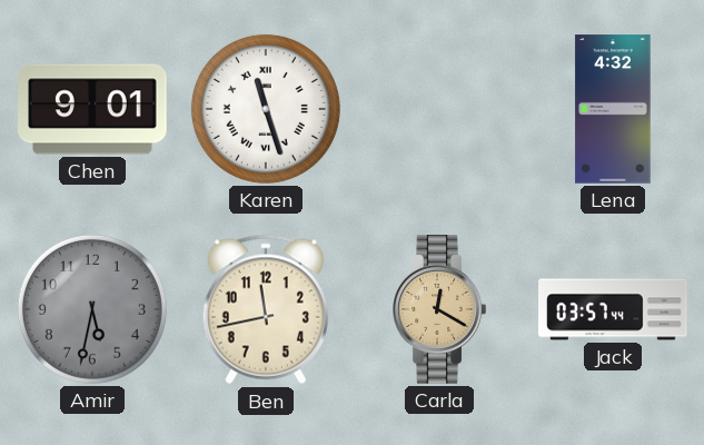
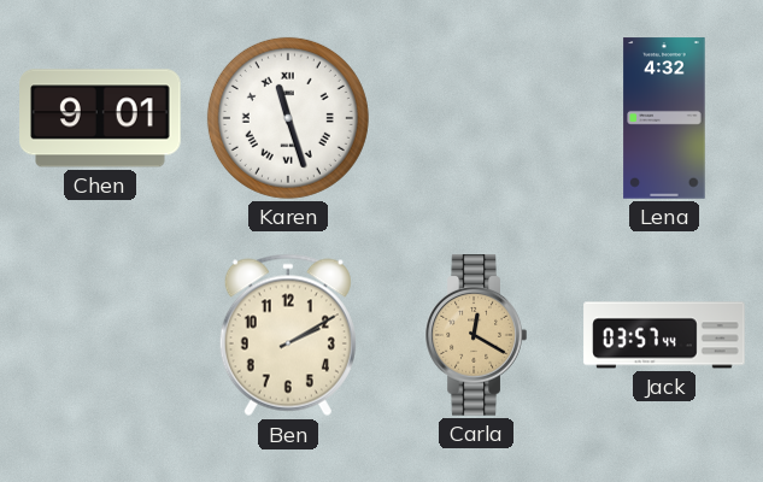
Amir: 5:32 -> none (92, 309)
Ben: 11:43 -> 2:10 (288, 335)
